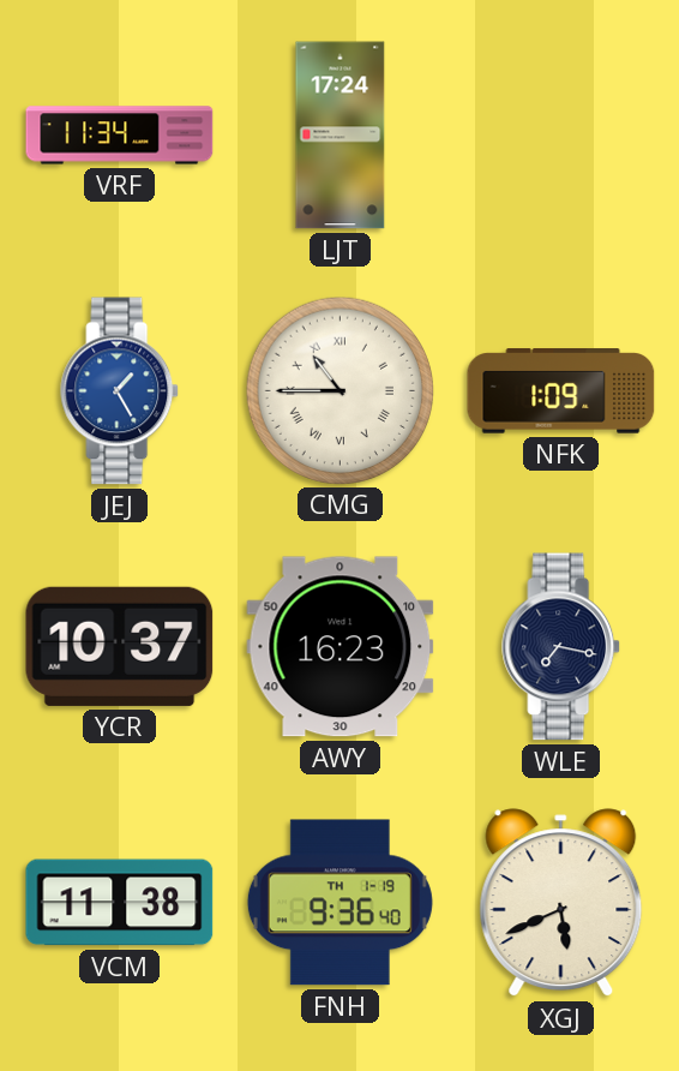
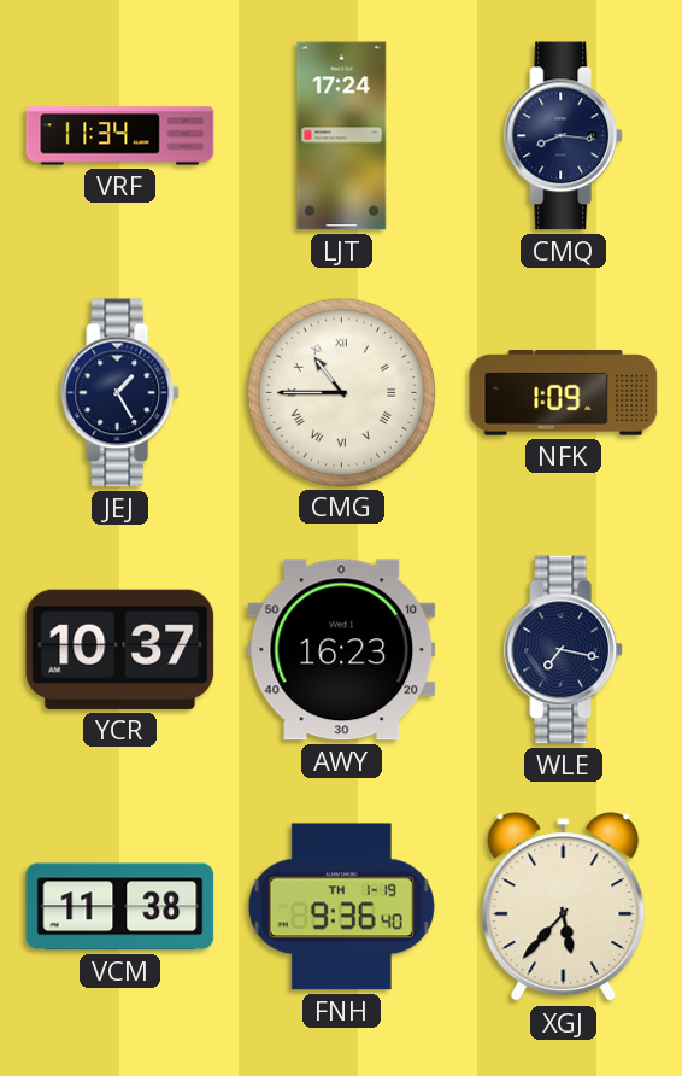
CMQ: none -> 8:16 (564, 136)
JEJ dial: blue -> navy (120, 393)
XGJ: 5:41 -> 5:37 (564, 907)
